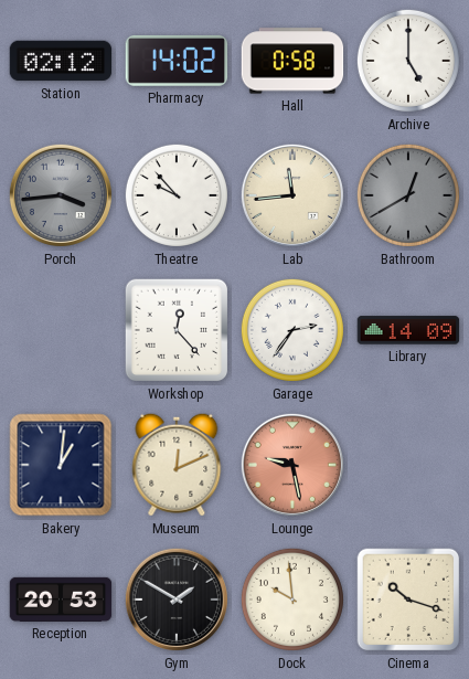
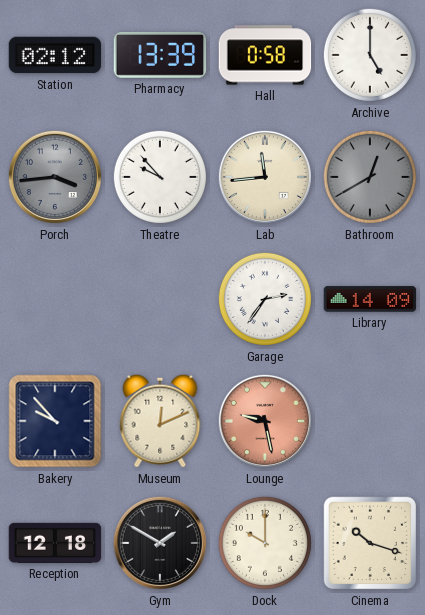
Pharmacy: 14:02 -> 13:39 (160, 55)
Workshop: 12:23 -> none (177, 330)
Bakery: 1:01 -> 9:53 (55, 421)
Reception: 20:53 -> 12:18 (55, 543)
Dock: 9:59 -> 10:00 (265, 543)
